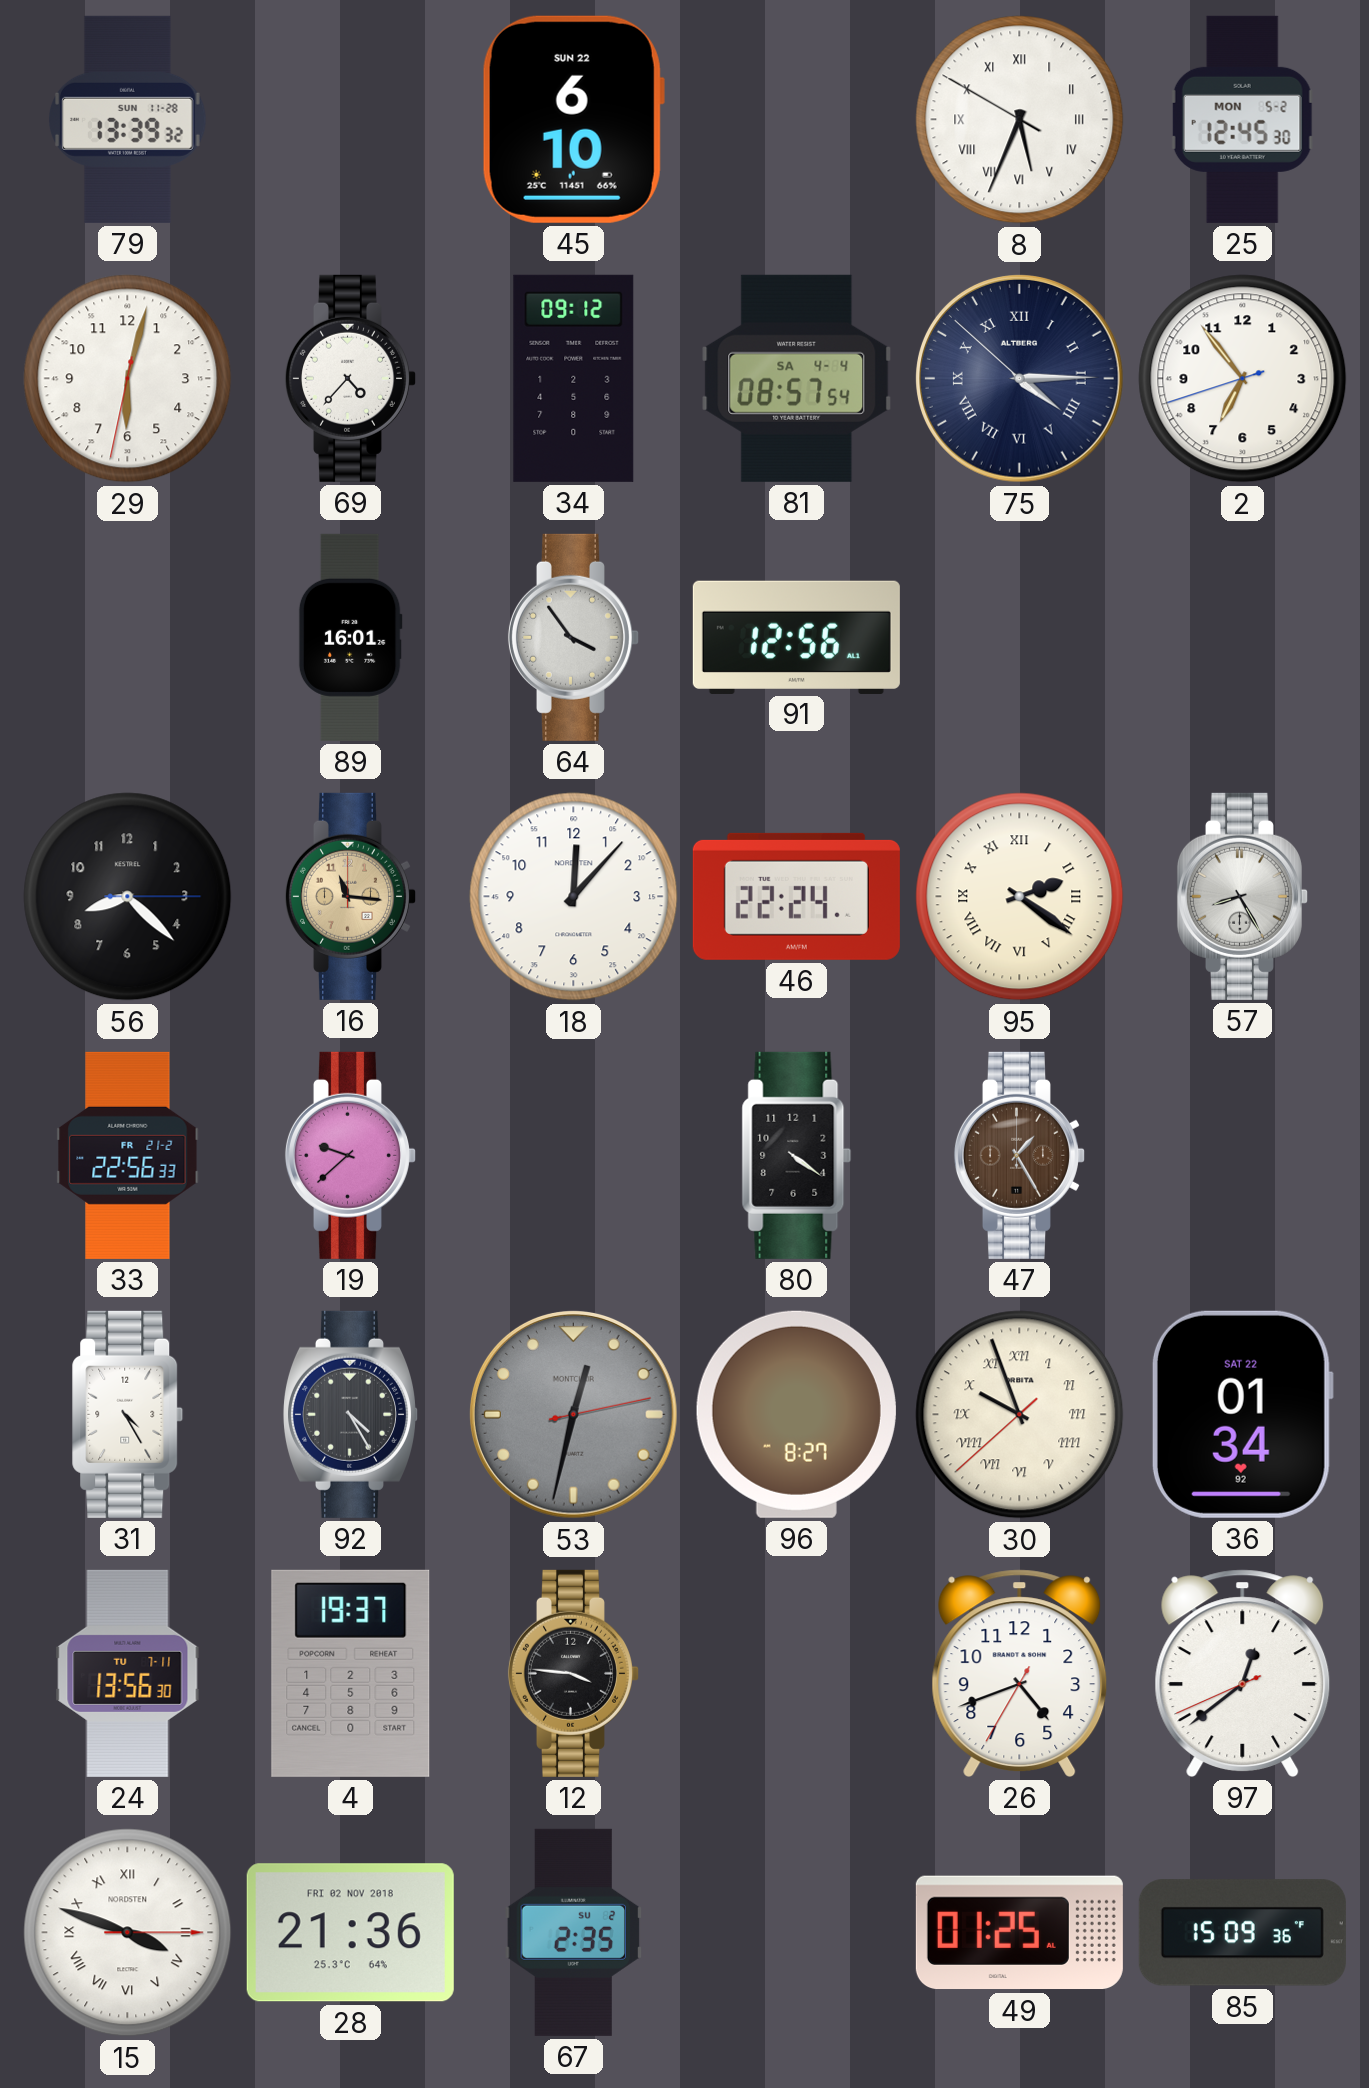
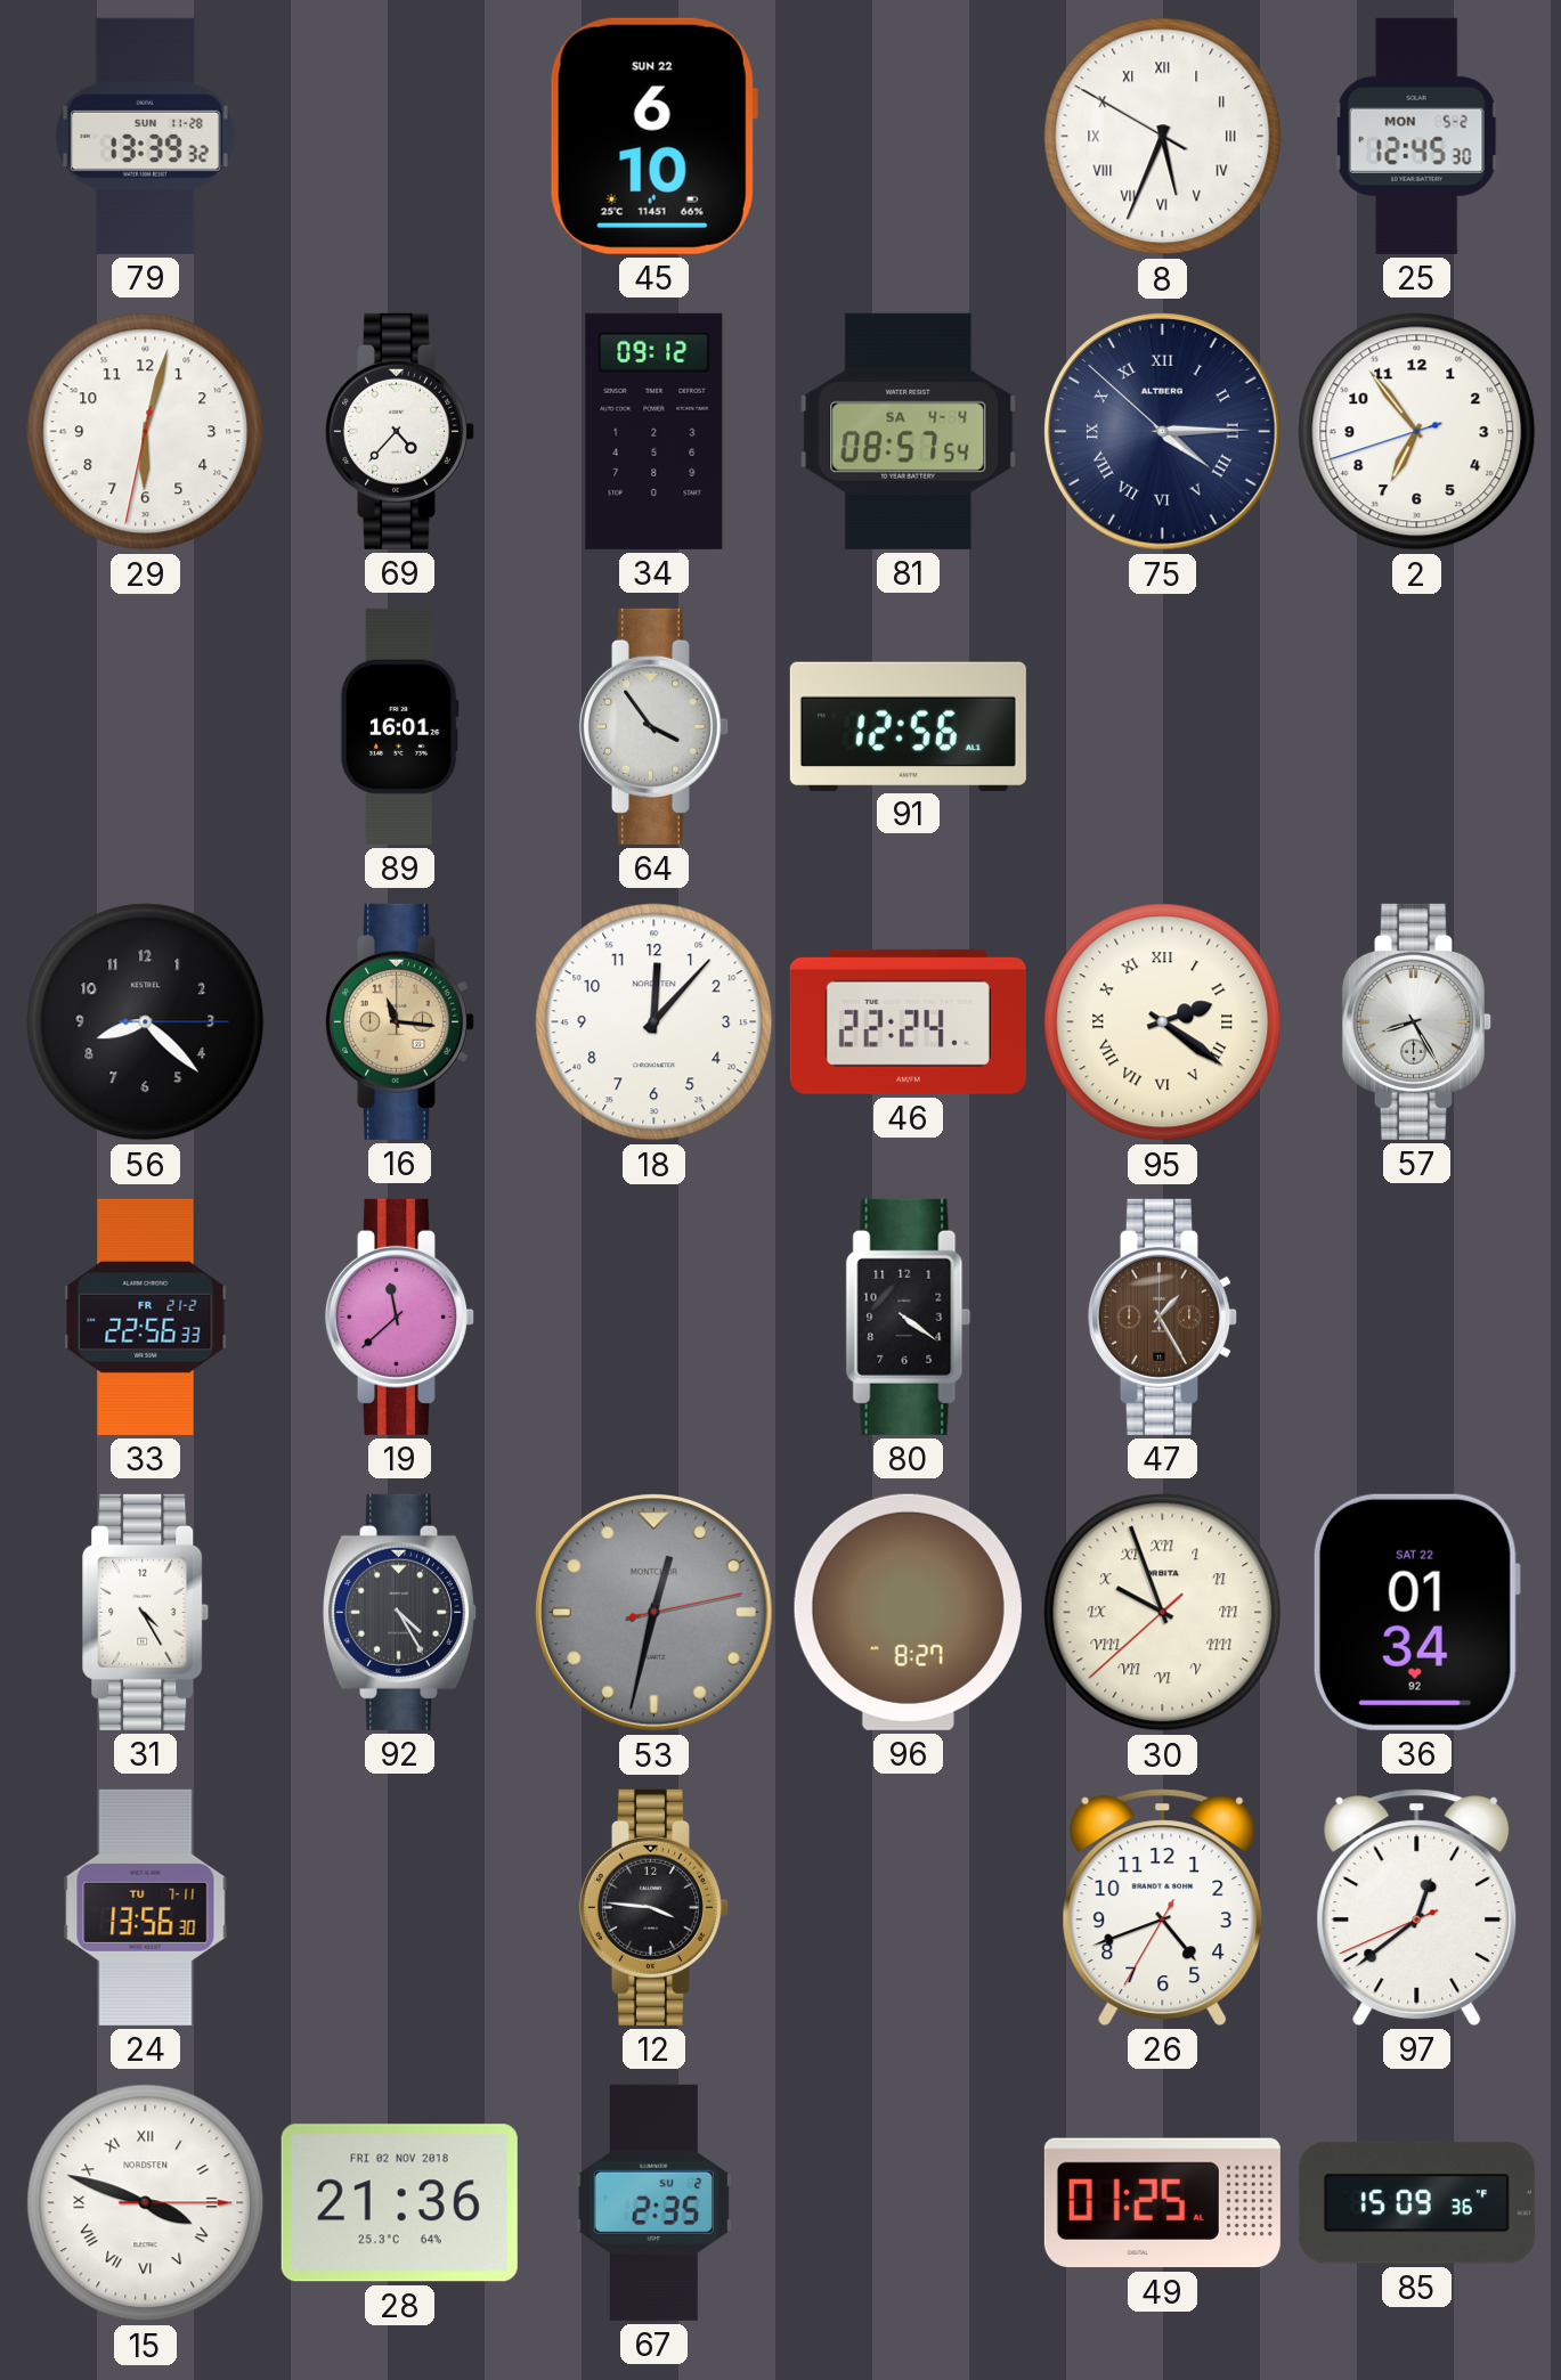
19: 9:38 -> 11:38 (399, 1317)
4: 19:37 -> none (351, 1673)
